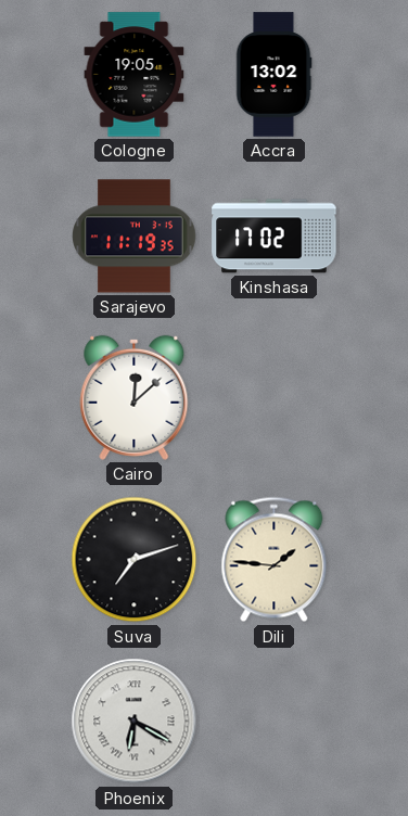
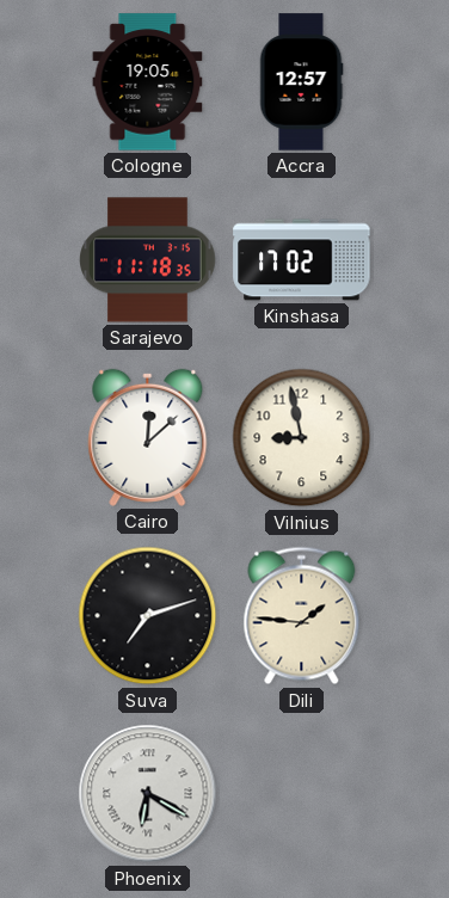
Accra: 13:02 -> 12:57 (301, 82)
Sarajevo: 11:19 -> 11:18 (148, 260)
Vilnius: none -> 8:58 (302, 438)
